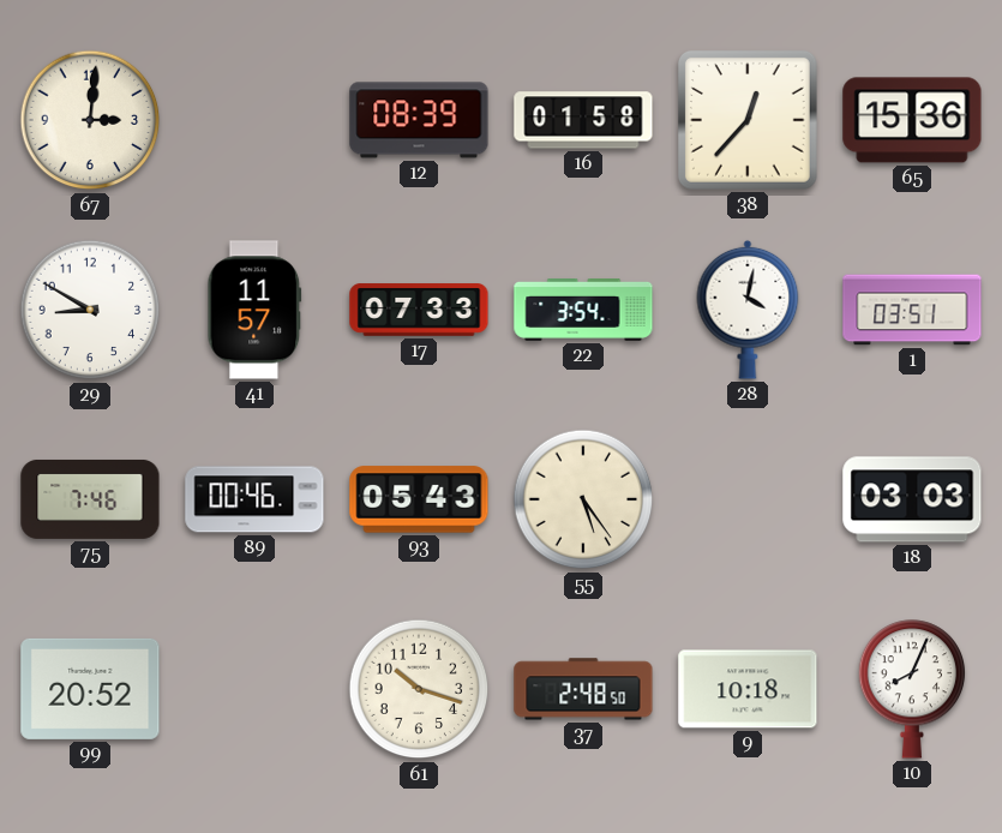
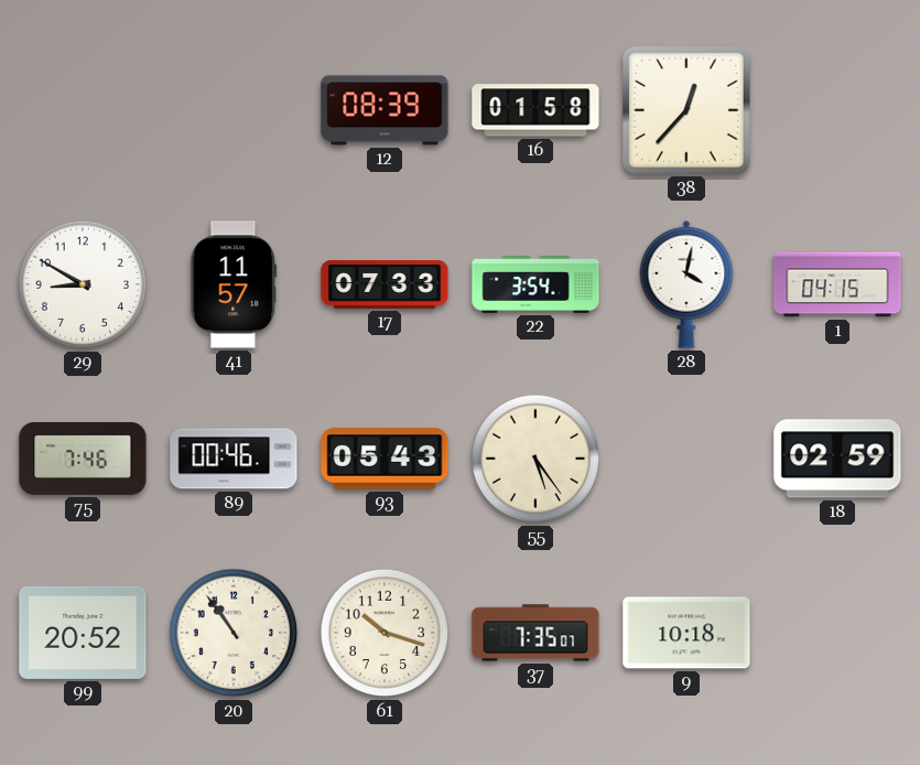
67: 3:01 -> none (90, 120)
65: 15:36 -> none (912, 120)
1: 03:51 -> 04:15 (837, 284)
18: 03:03 -> 02:59 (837, 459)
20: none -> 10:54 (234, 633)
37: 2:48 -> 7:35 (535, 633)
10: 8:04 -> none (912, 689)
